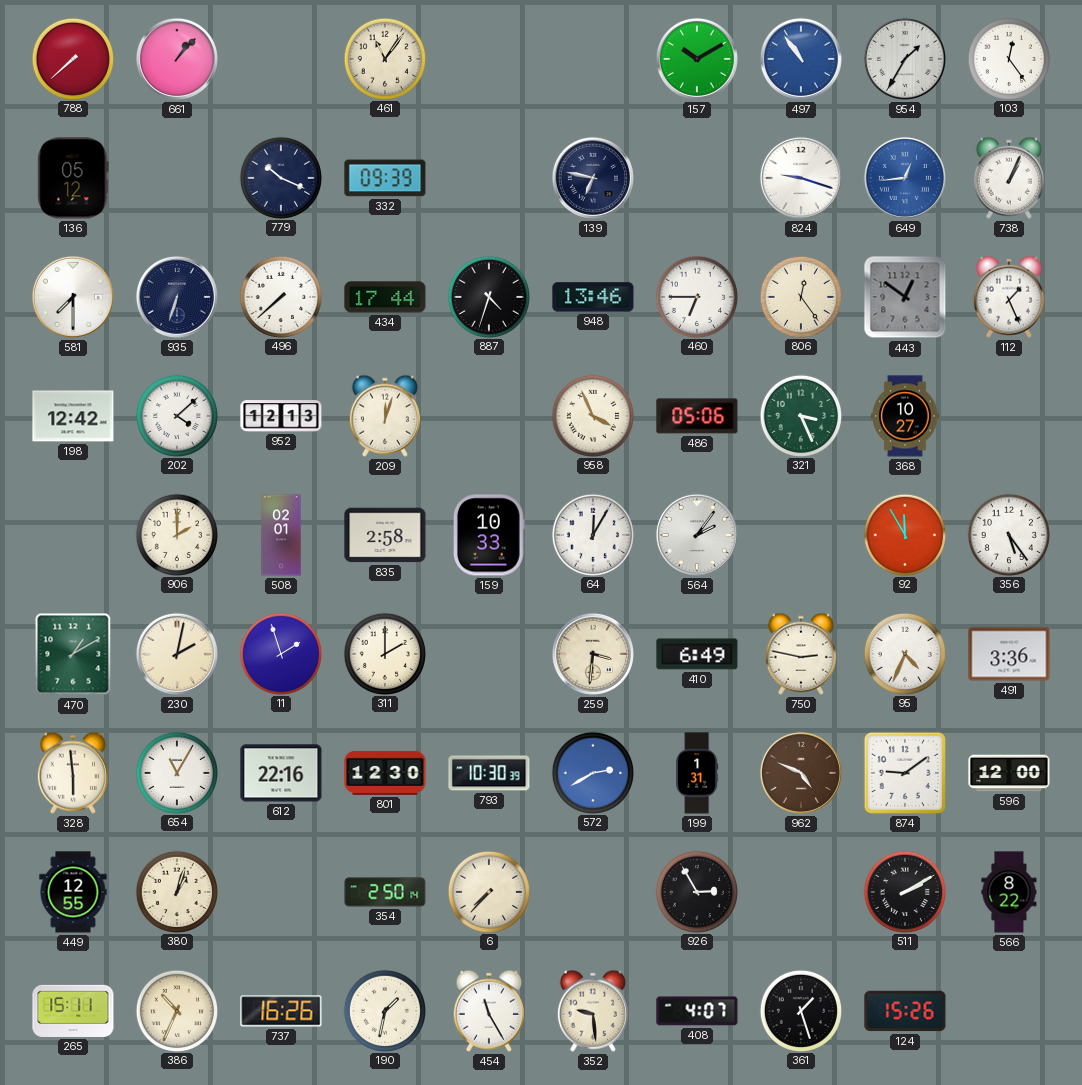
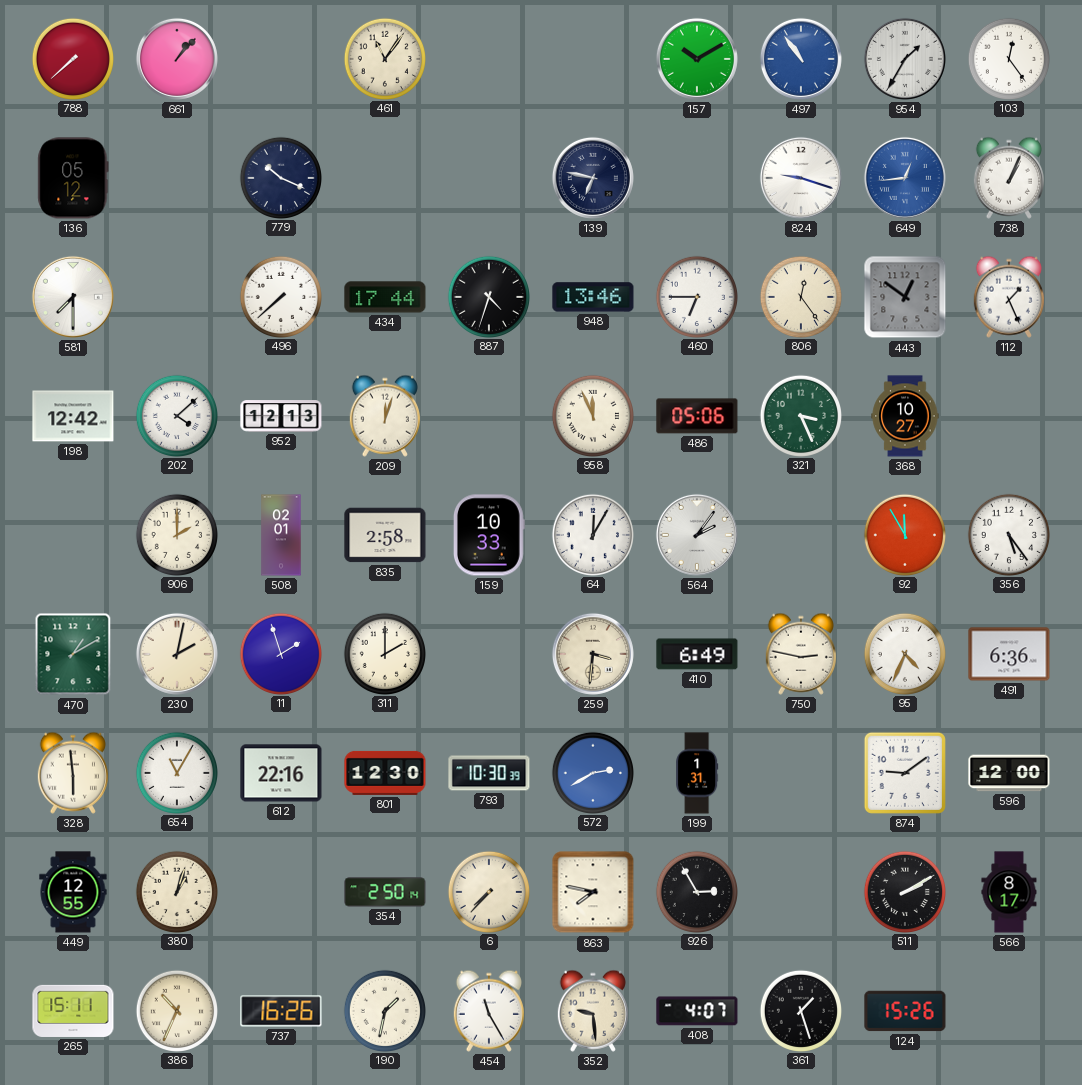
332: 09:39 -> none (385, 178)
935: 6:33 -> none (177, 297)
958: 3:56 -> 11:56 (592, 415)
491: 3:36 -> 6:36 (1009, 654)
962: 4:49 -> none (801, 773)
863: none -> 7:47 (593, 892)
566: 8:22 -> 8:17 (1009, 892)
